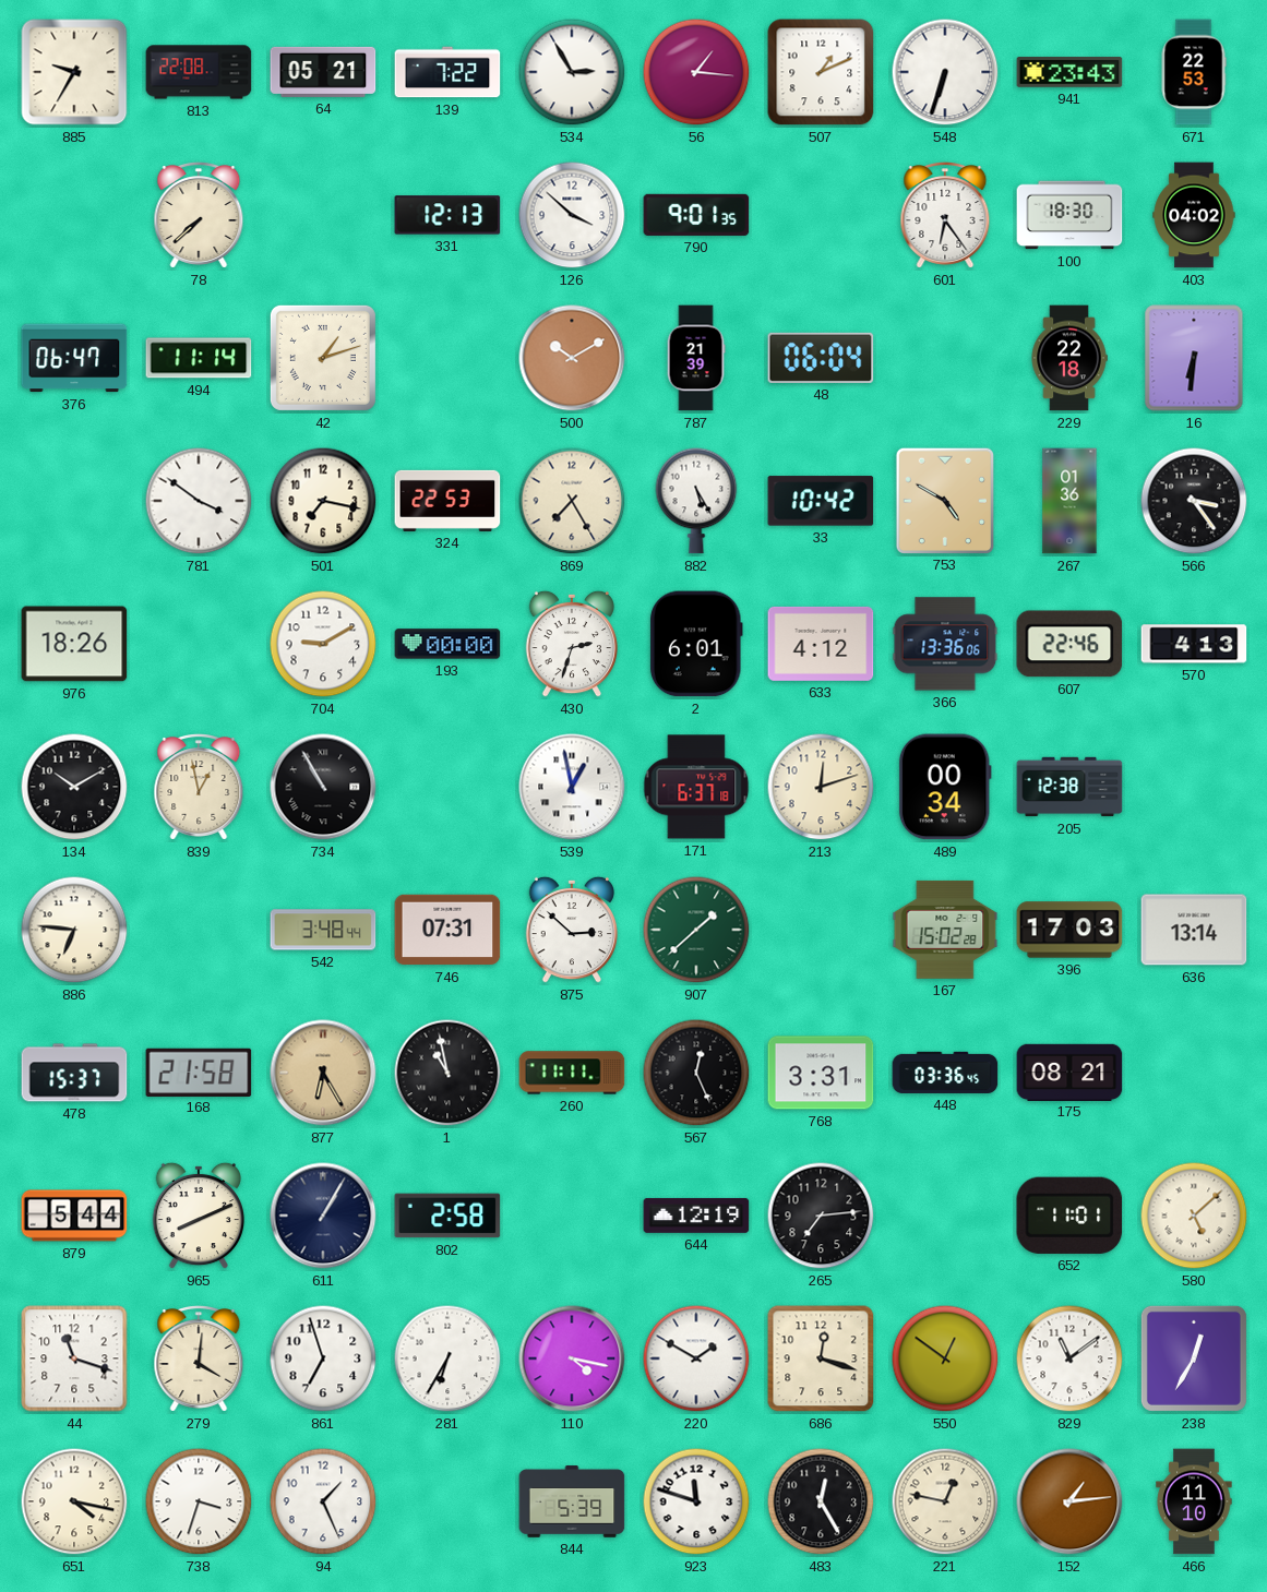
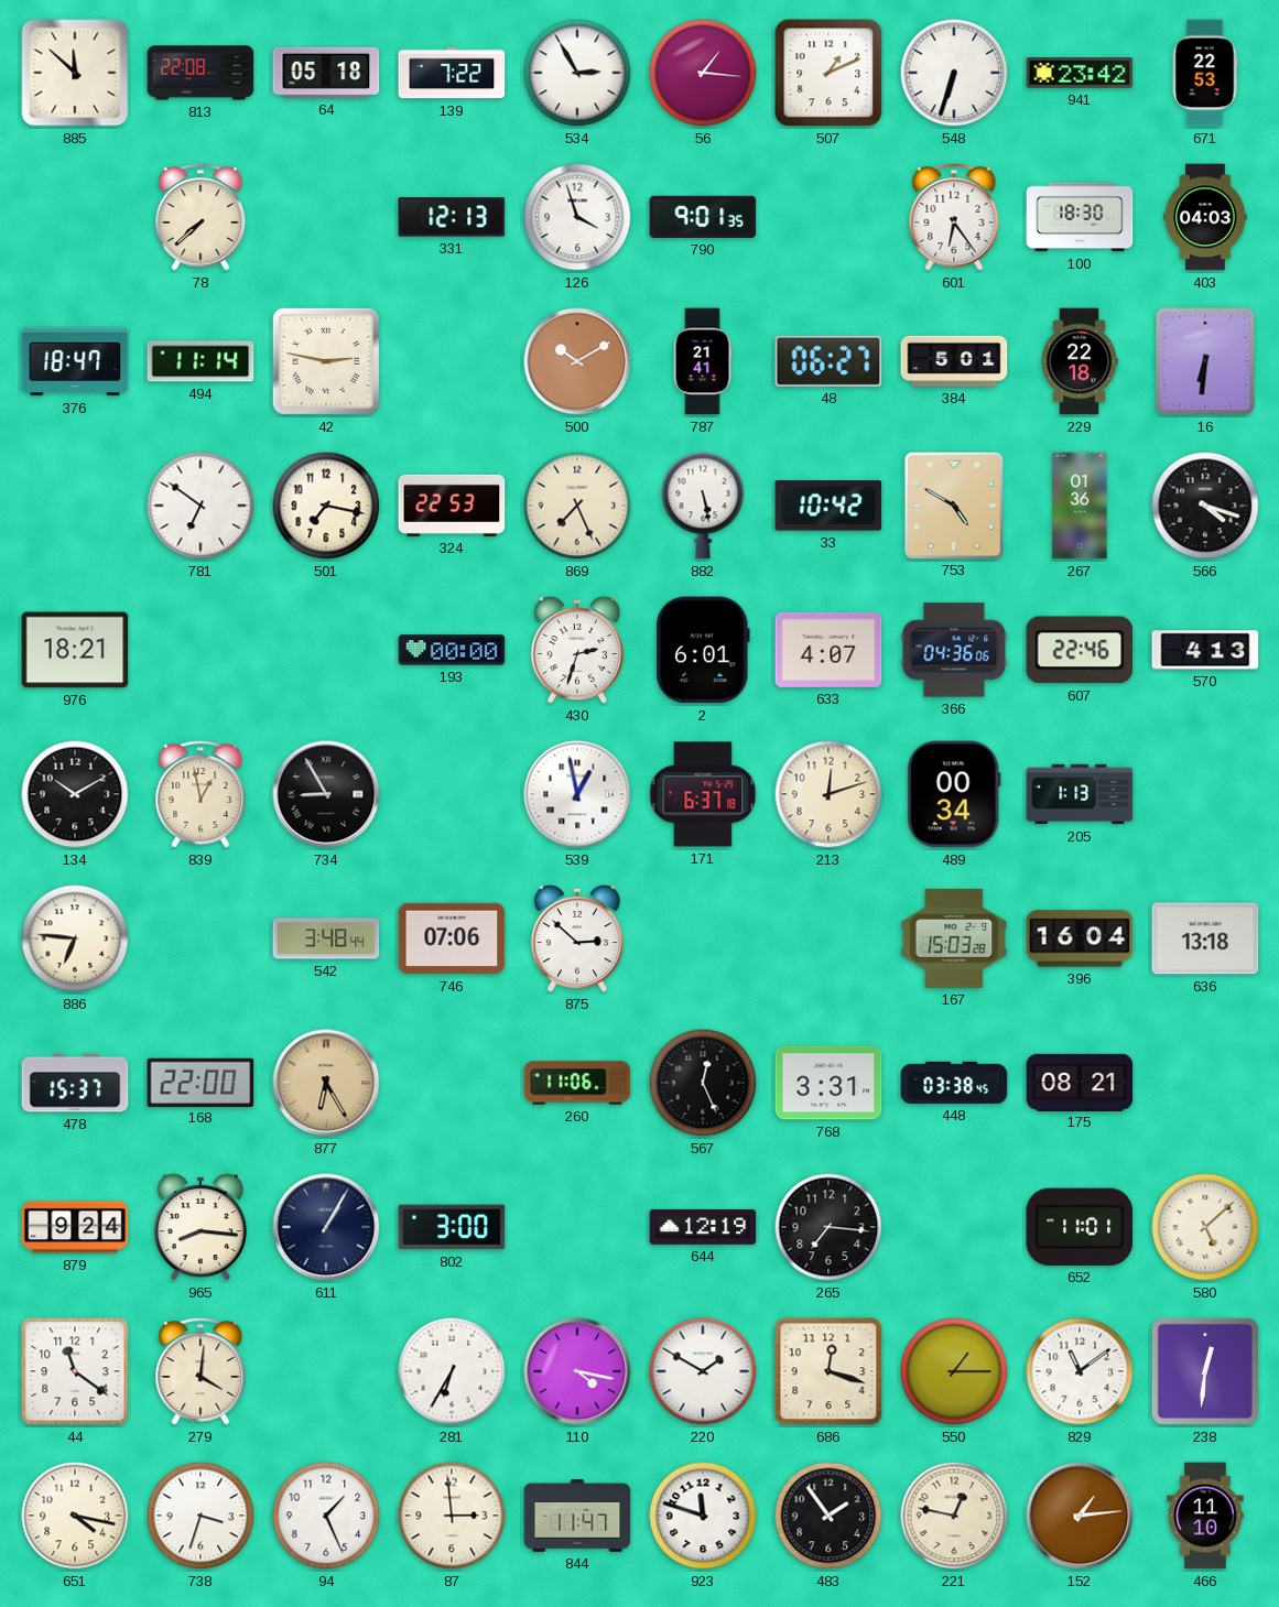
885: 9:35 -> 11:52 (75, 73)
64: 05:21 -> 05:18 (326, 73)
941: 23:43 -> 23:42 (1080, 73)
126: 3:52 -> 3:57 (577, 217)
403: 04:02 -> 04:03 (1205, 217)
376: 06:47 -> 18:47 (75, 361)
42: 1:12 -> 2:47 (326, 361)
787: 21:39 -> 21:41 (703, 361)
48: 06:04 -> 06:27 (828, 361)
384: none -> 5:01 (954, 361)
781: 3:51 -> 6:51 (200, 506)
869: 7:25 -> 7:26 (577, 506)
882: 5:25 -> 5:28 (703, 506)
566: 3:24 -> 4:18 (1205, 506)
976: 18:26 -> 18:21 (75, 650)
704: 9:10 -> none (323, 644)
633: 4:12 -> 4:07 (828, 650)
366: 13:36 -> 04:36 (954, 650)
734: 10:55 -> 8:55 (326, 794)
205: 12:38 -> 1:13 (1080, 794)
746: 07:31 -> 07:06 (452, 938)
907: 1:38 -> none (696, 930)
167: 15:02 -> 15:03 (954, 938)
396: 17:03 -> 16:04 (1080, 938)
636: 13:14 -> 13:18 (1205, 938)
168: 21:58 -> 22:00 (200, 1082)
1: 10:58 -> none (447, 1073)
260: 11:11 -> 11:06 (577, 1083)
448: 03:36 -> 03:38 (954, 1083)
879: 5:44 -> 9:24 (75, 1227)
965: 8:11 -> 8:16 (199, 1227)
802: 2:58 -> 3:00 (452, 1227)
265: 7:14 -> 7:16 (828, 1227)
44: 11:18 -> 11:21 (75, 1371)
861: 6:57 -> none (323, 1358)
550: 12:51 -> 1:15 (954, 1371)
238: 12:35 -> 12:31 (1205, 1371)
87: none -> 2:59 (452, 1516)
844: 5:39 -> 11:47 (577, 1516)
483: 12:25 -> 1:54 (828, 1516)
